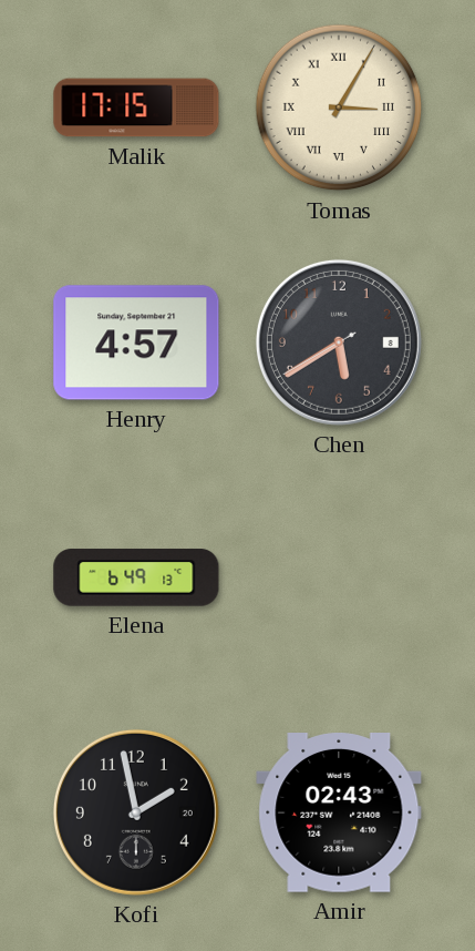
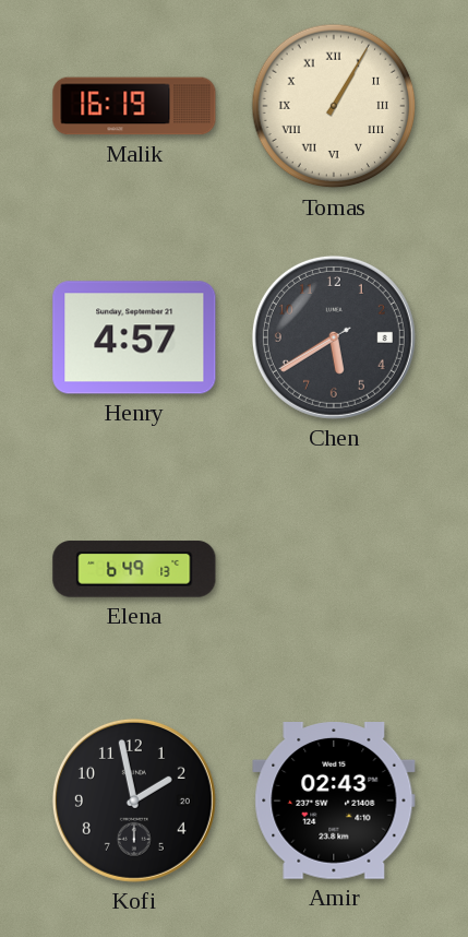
Malik: 17:15 -> 16:19 (134, 106)
Tomas: 3:05 -> 1:05 (334, 106)
